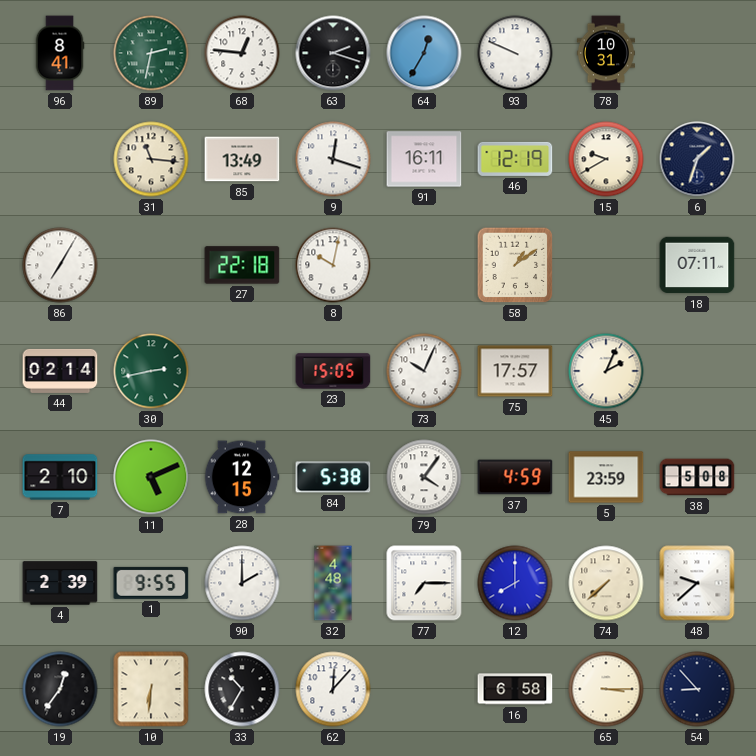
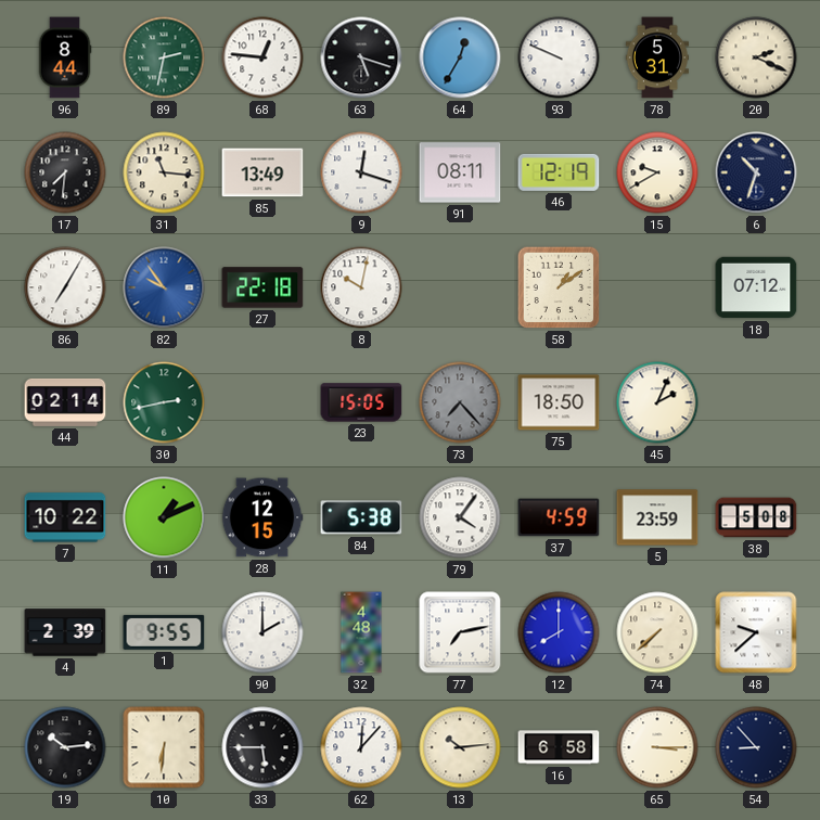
96: 8:41 -> 8:44 (65, 57)
63: 2:18 -> 5:18 (361, 57)
78: 10:31 -> 5:31 (657, 57)
20: none -> 2:19 (756, 57)
17: none -> 7:31 (65, 172)
91: 16:11 -> 08:11 (460, 172)
6: 1:33 -> 10:33 (756, 172)
82: none -> 9:54 (164, 287)
18: 07:11 -> 07:12 (756, 287)
73: 10:04 -> 7:23 (460, 402)
73 dial: white -> grey (460, 402)
75: 17:57 -> 18:50 (559, 402)
7: 2:10 -> 10:22 (65, 517)
11: 5:11 -> 1:11 (164, 517)
77: 7:15 -> 7:13 (460, 632)
19: 12:36 -> 10:14 (65, 747)
33: 10:35 -> 5:45 (262, 747)
13: none -> 10:14 (460, 747)
